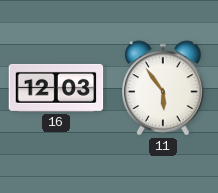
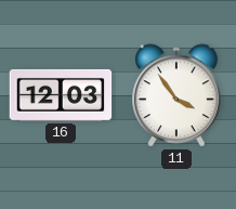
11: 5:54 -> 3:54 (176, 95)
